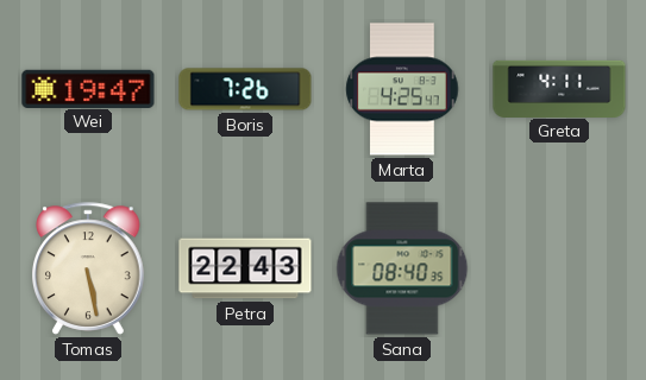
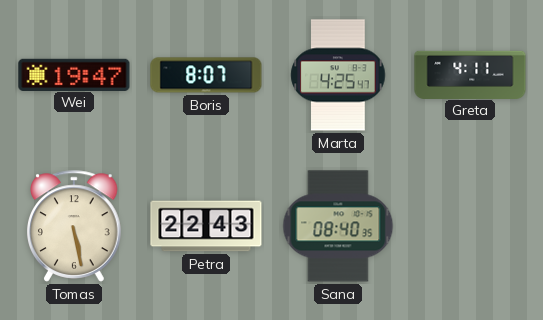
Boris: 7:26 -> 8:07 (206, 75)
